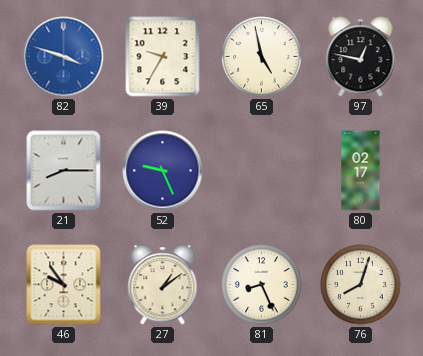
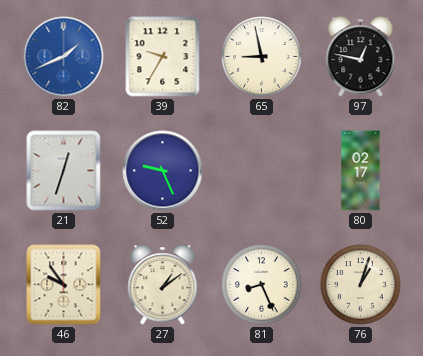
82: 3:48 -> 1:41 (64, 57)
65: 4:58 -> 8:58 (262, 57)
21: 8:15 -> 12:33 (64, 171)
76: 8:03 -> 1:03 (361, 285)
